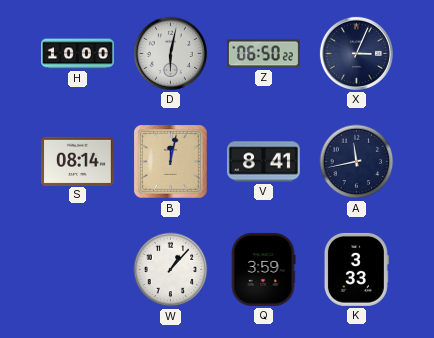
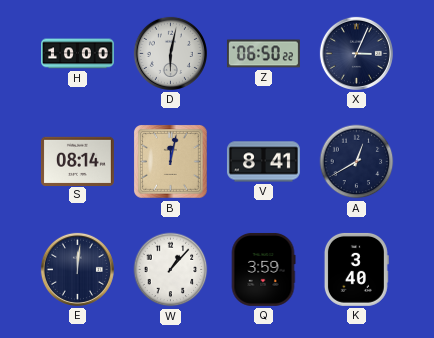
A: 11:43 -> 12:40 (357, 162)
E: none -> 12:01 (77, 269)
K: 3:33 -> 3:40 (356, 269)
